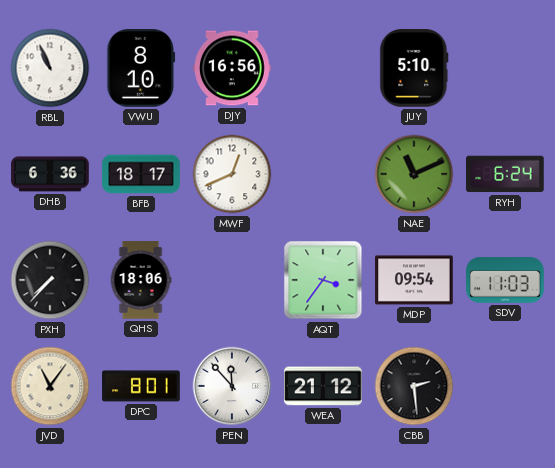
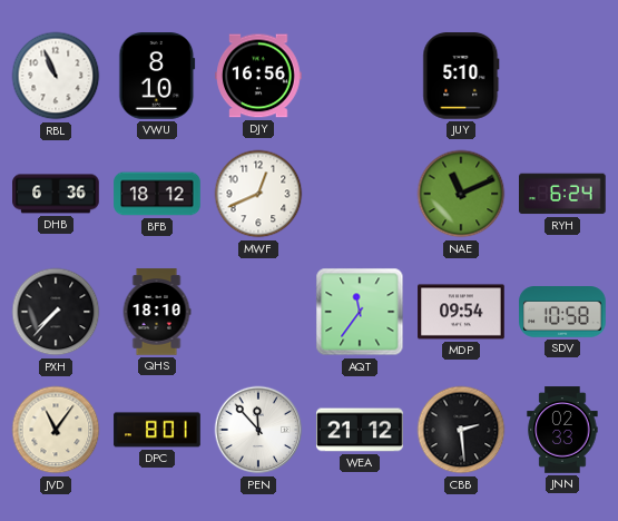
BFB: 18:17 -> 18:12 (157, 194)
QHS: 18:06 -> 18:10 (157, 312)
AQT: 3:36 -> 11:36 (360, 312)
SDV: 11:03 -> 10:58 (562, 312)
JNN: none -> 02:33 (562, 430)
